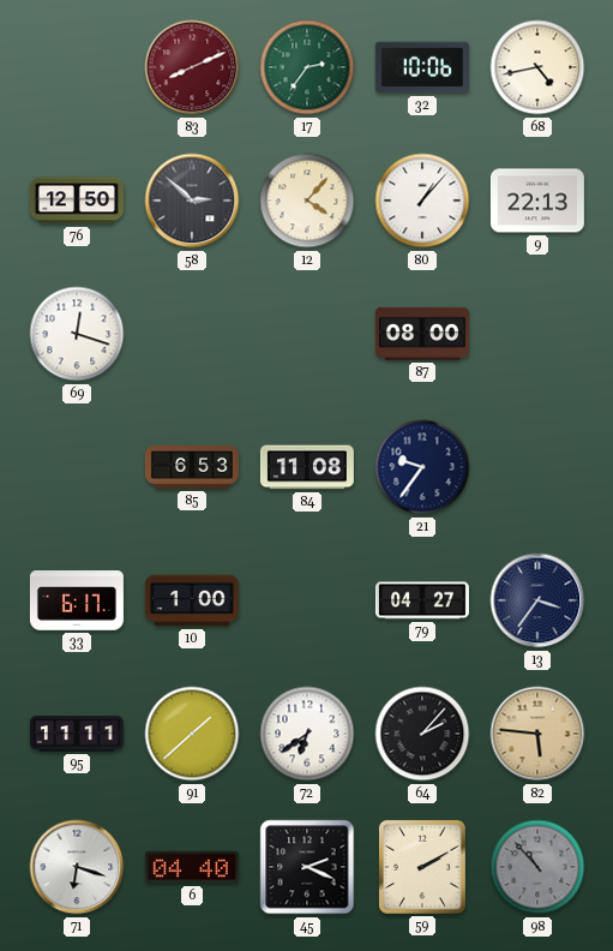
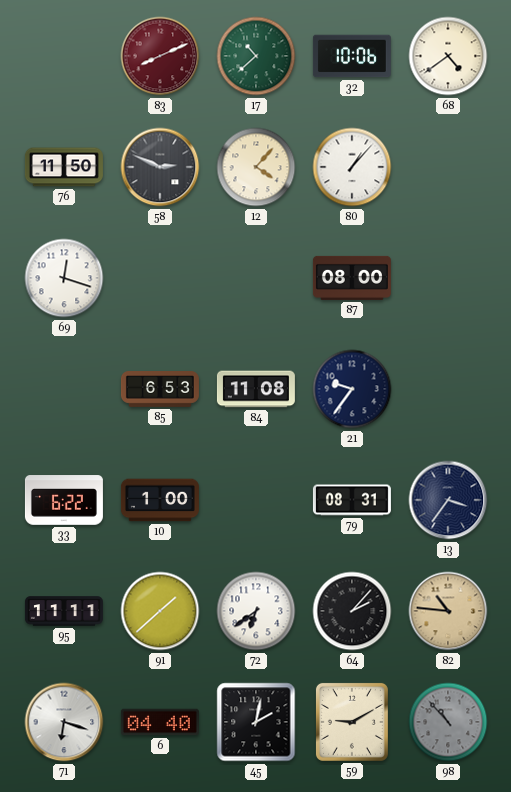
17: 2:36 -> 10:38 (256, 56)
68: 4:43 -> 4:39 (448, 56)
76: 12:50 -> 11:50 (64, 167)
58: 2:52 -> 2:49 (160, 167)
9: 22:13 -> none (537, 201)
33: 6:17 -> 6:22 (64, 500)
79: 04:27 -> 08:31 (352, 500)
82: 5:46 -> 10:46 (448, 611)
45: 2:19 -> 2:02 (256, 722)
59: 2:10 -> 9:10 (352, 722)
